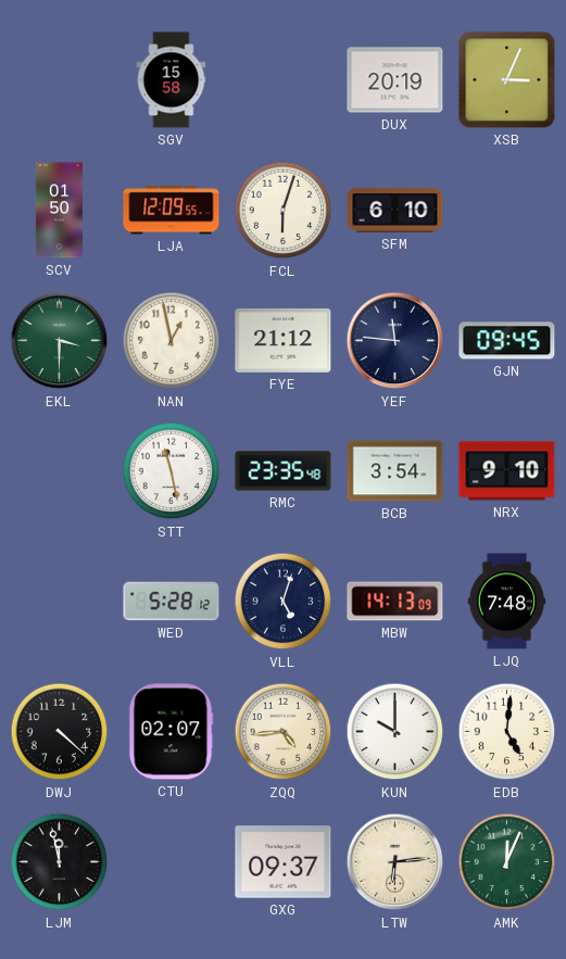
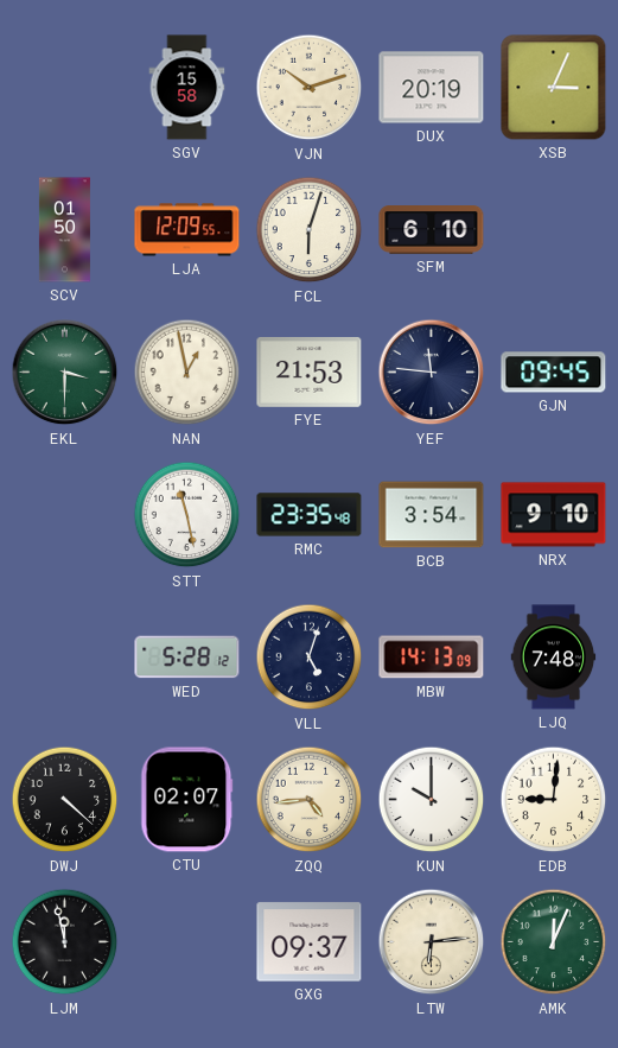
VJN: none -> 10:12 (310, 88)
FYE: 21:12 -> 21:53 (310, 371)
EDB: 5:01 -> 9:01 (554, 800)
